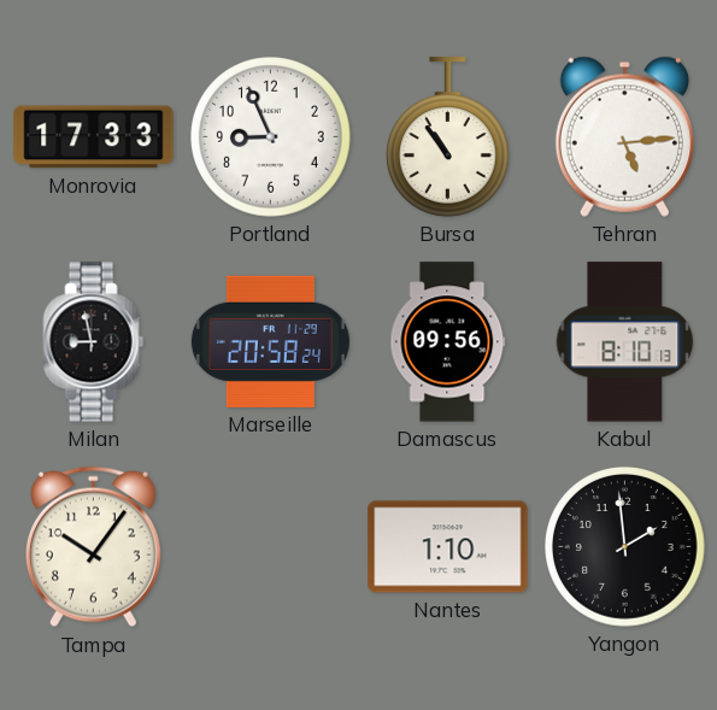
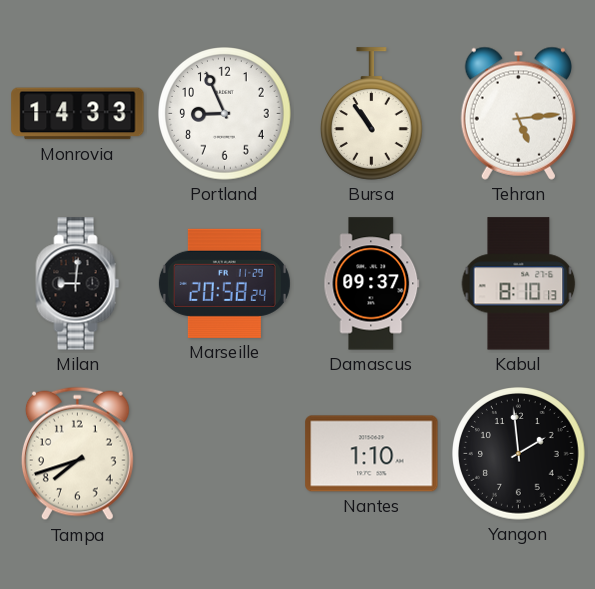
Monrovia: 17:33 -> 14:33 (78, 114)
Milan: 8:58 -> 9:01 (78, 284)
Damascus: 09:56 -> 09:37 (372, 284)
Tampa: 10:06 -> 7:42 (77, 454)
